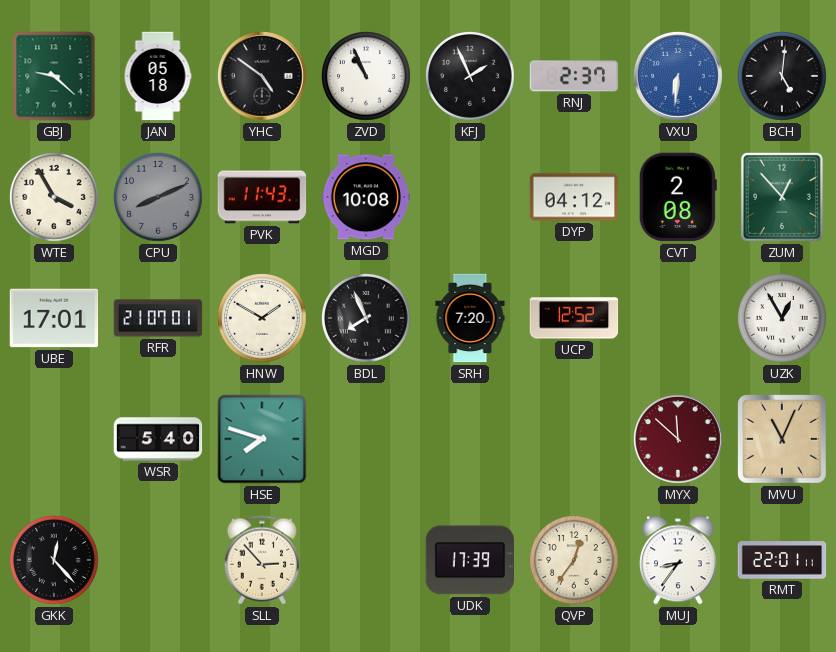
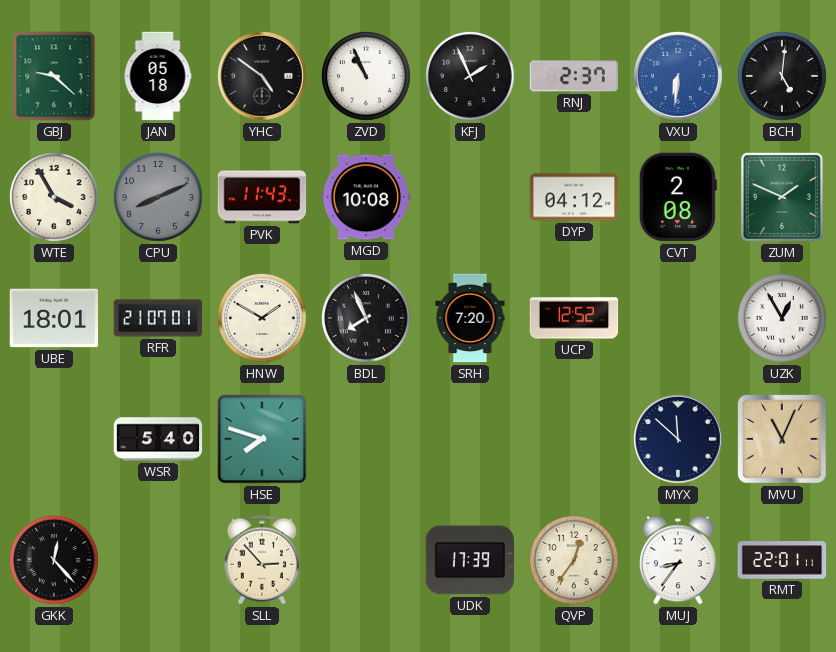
ZUM: 12:53 -> 1:49 (782, 197)
UBE: 17:01 -> 18:01 (54, 318)
MYX dial: burgundy -> navy (679, 440)
